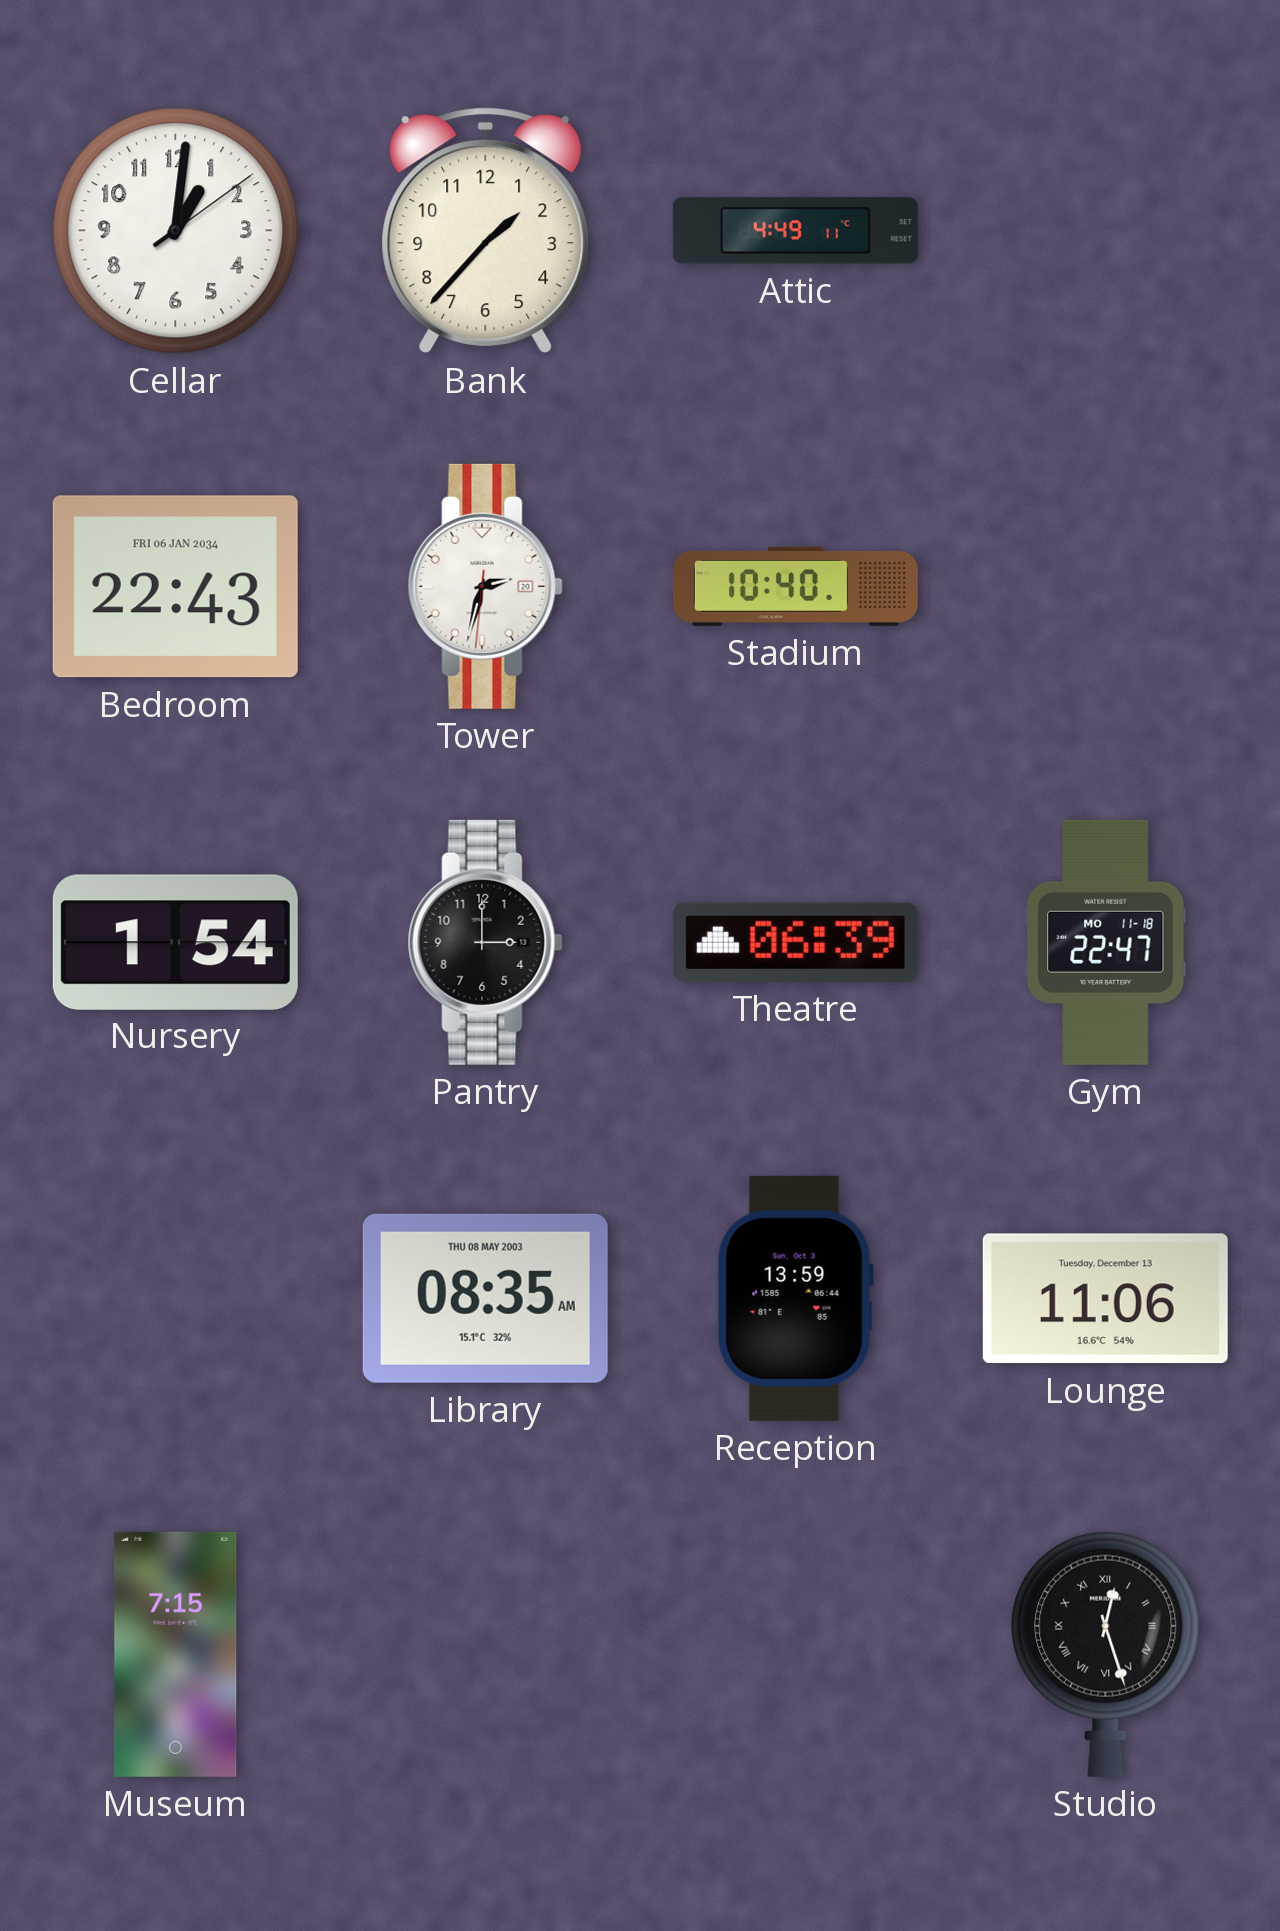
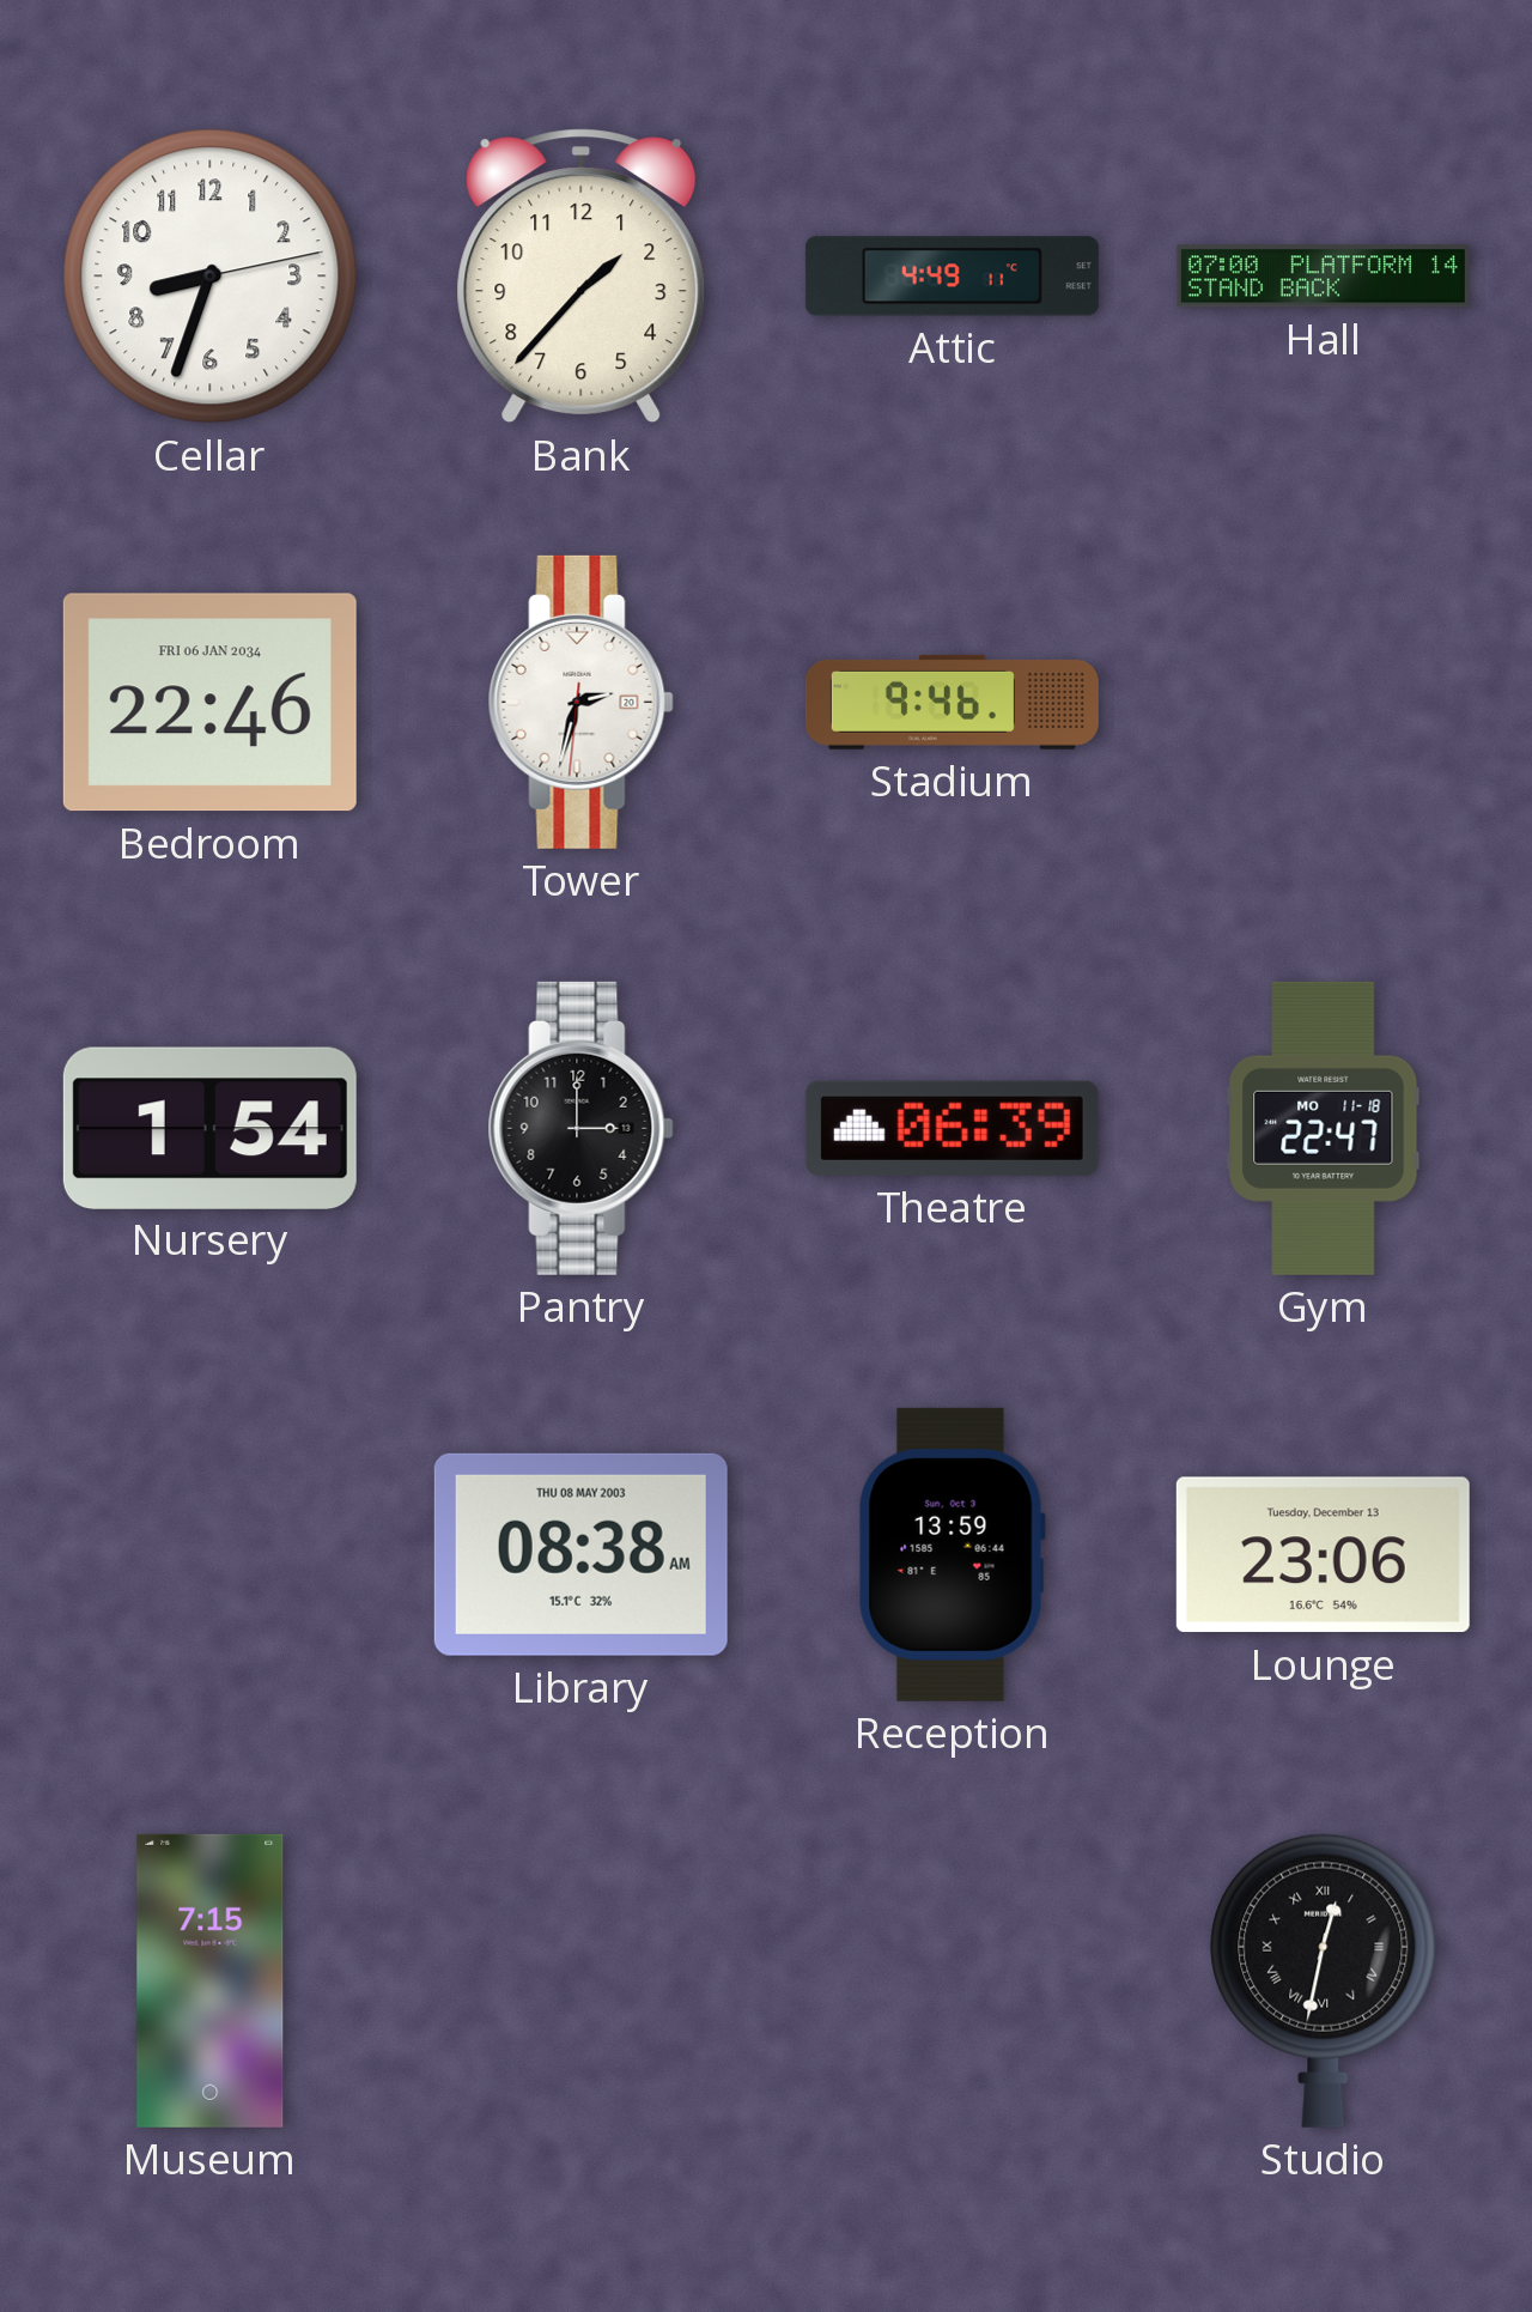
Cellar: 1:01 -> 8:33 (211, 277)
Hall: none -> 07:00 (1323, 277)
Bedroom: 22:43 -> 22:46 (209, 703)
Stadium: 10:40 -> 9:46 (952, 702)
Library: 08:35 -> 08:38 (580, 1554)
Lounge: 11:06 -> 23:06 (1323, 1555)
Studio: 12:27 -> 12:32 (1324, 1980)
